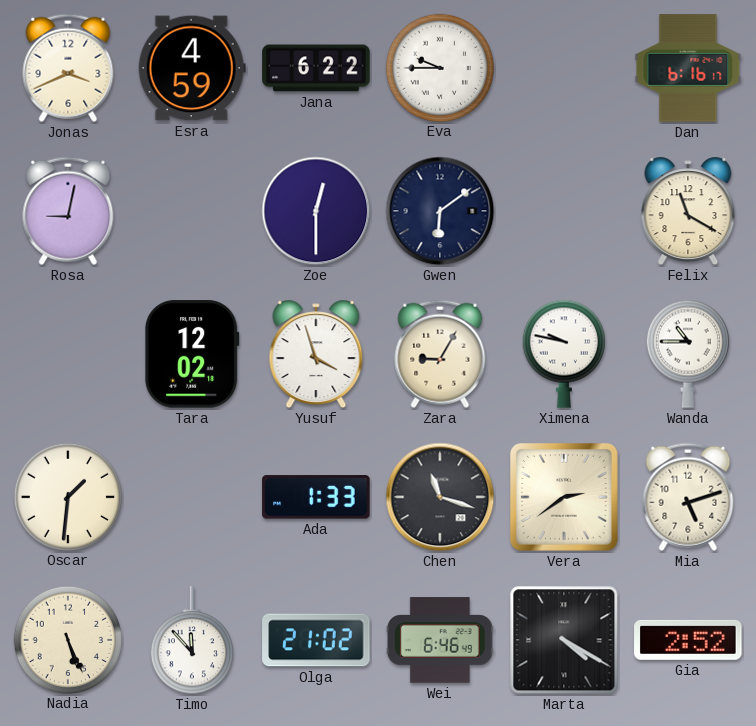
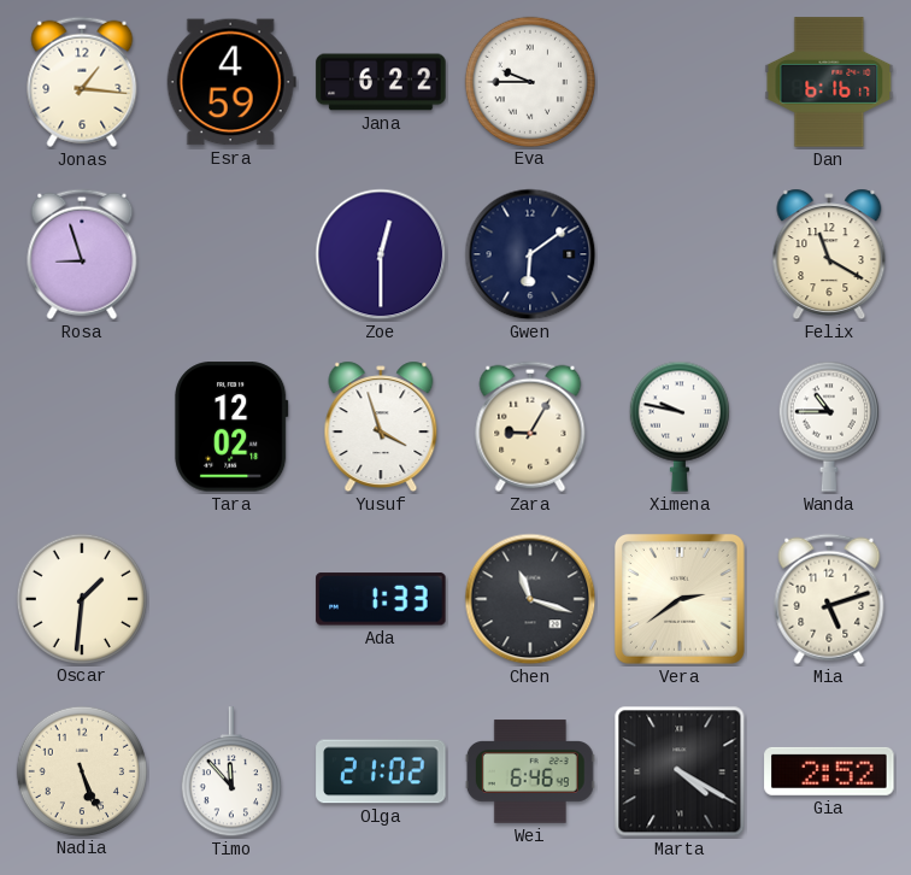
Jonas: 3:41 -> 1:16 (82, 82)
Rosa: 9:02 -> 8:57 (82, 254)
